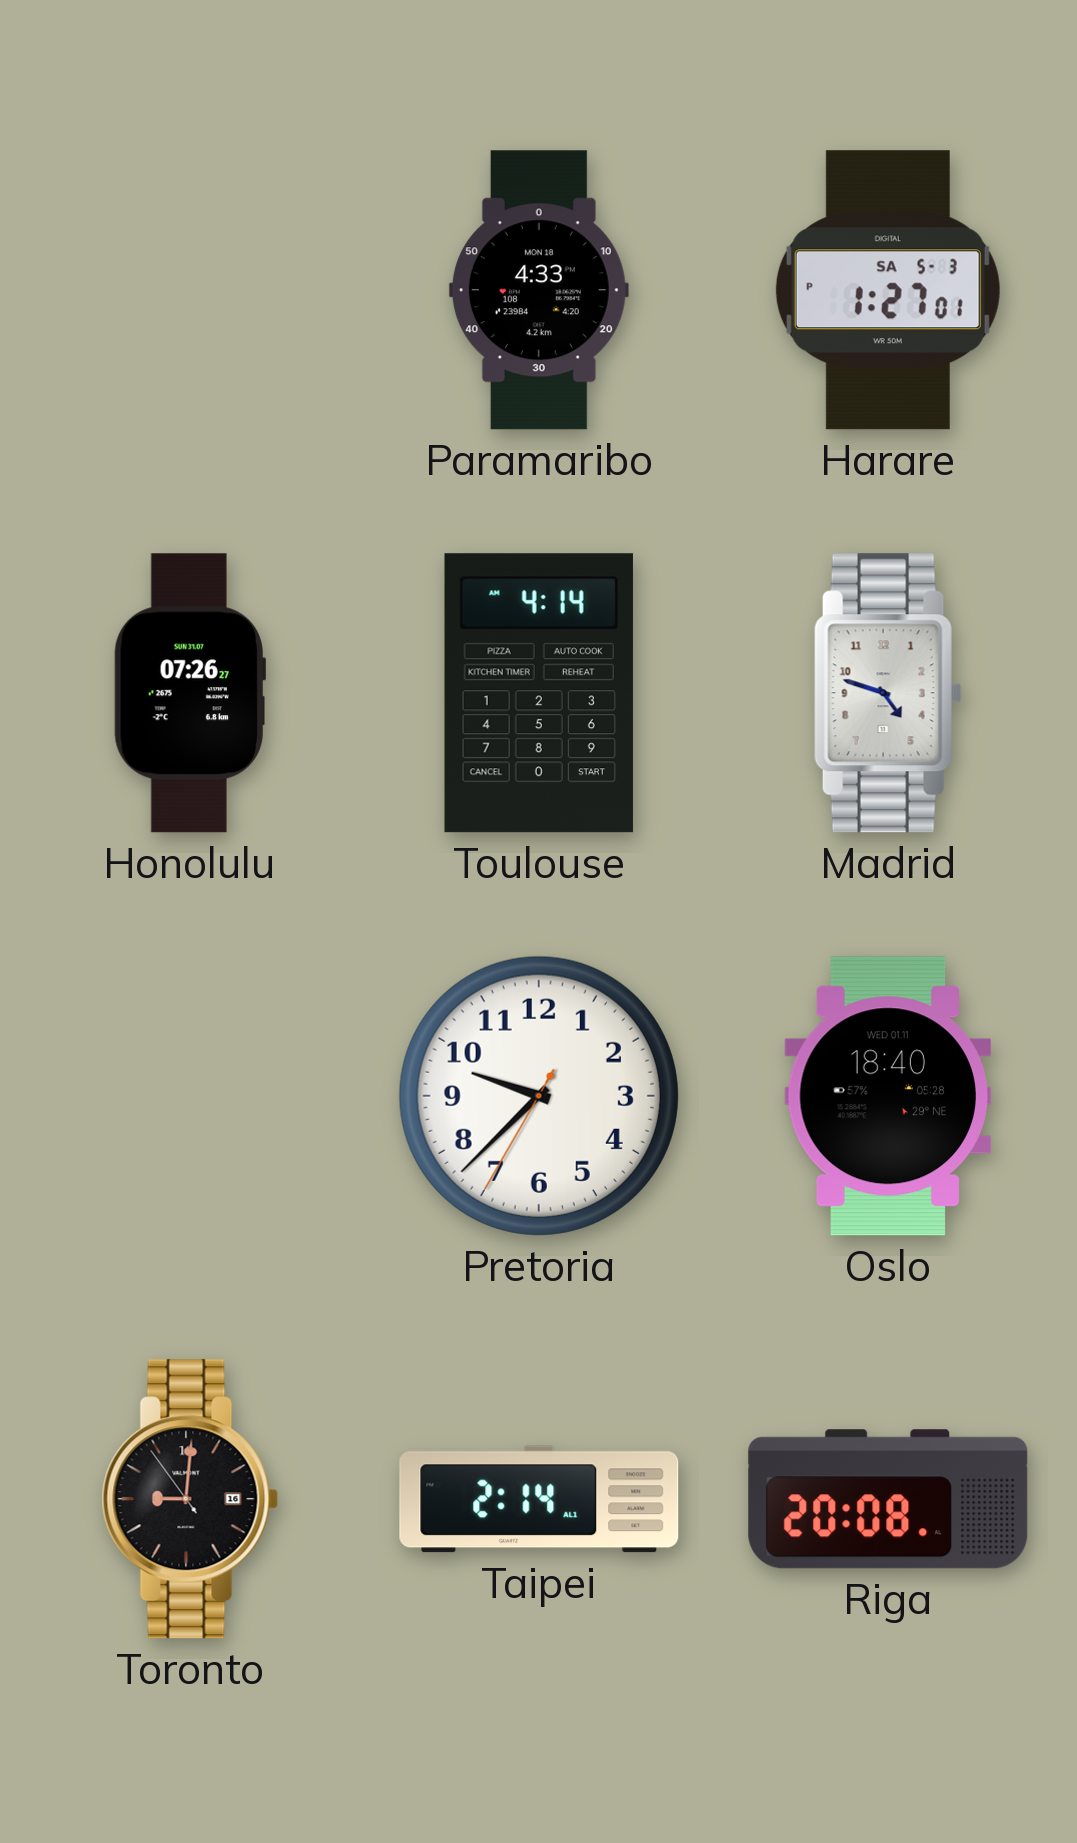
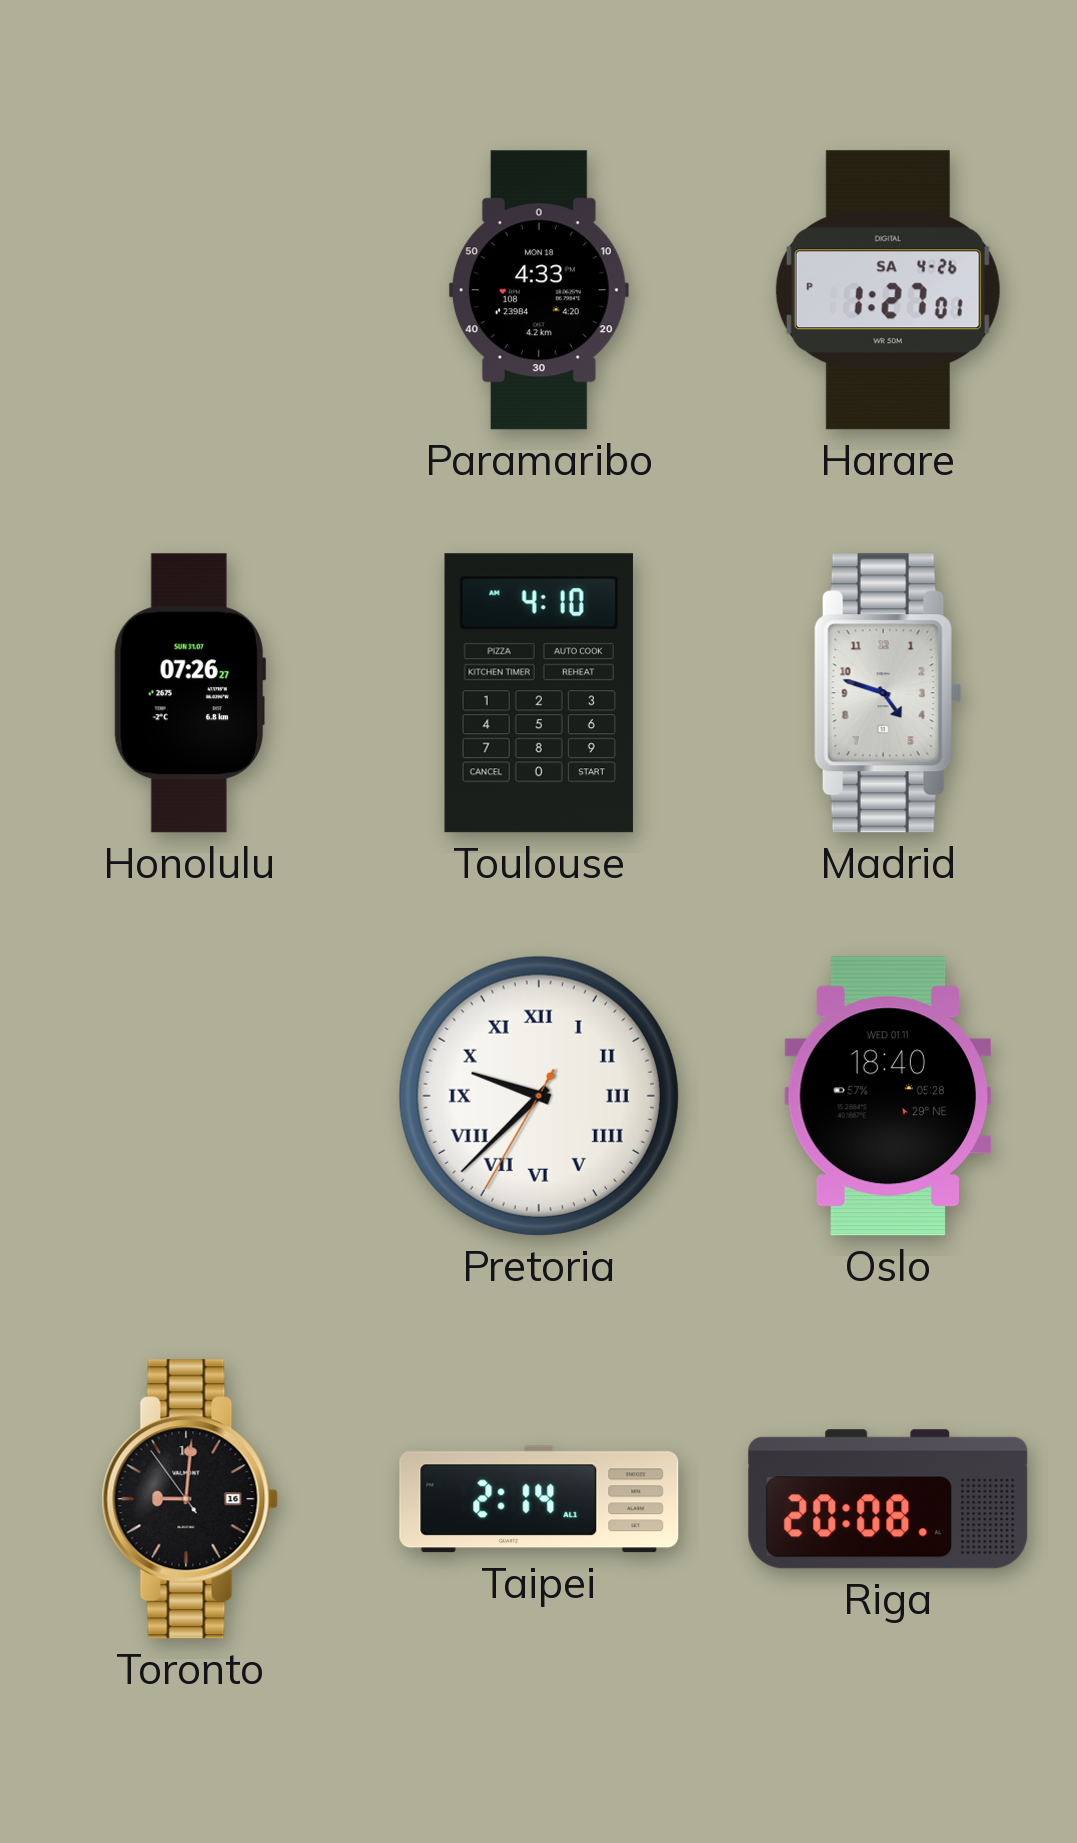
Harare date: SA 5-3 -> SA 4-26 (888, 290)
Toulouse: 4:14 -> 4:10 (539, 693)
Pretoria numerals: Arabic -> Roman (539, 1096)
